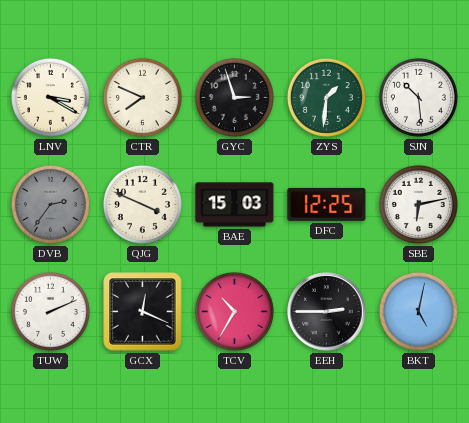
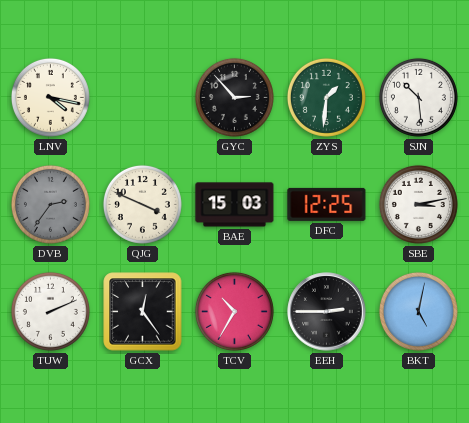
LNV: 3:20 -> 4:17 (50, 97)
CTR: 7:49 -> none (142, 97)
GYC: 2:57 -> 2:53 (234, 97)
SBE: 6:13 -> 3:13 (418, 204)
GCX: 12:19 -> 12:24 (143, 312)
